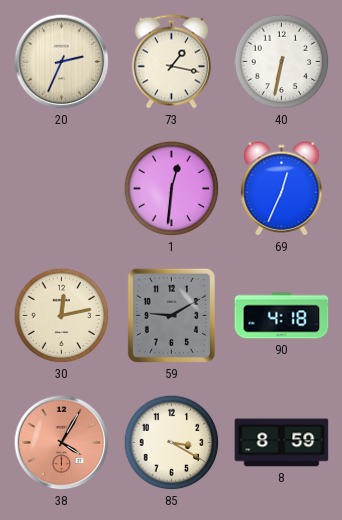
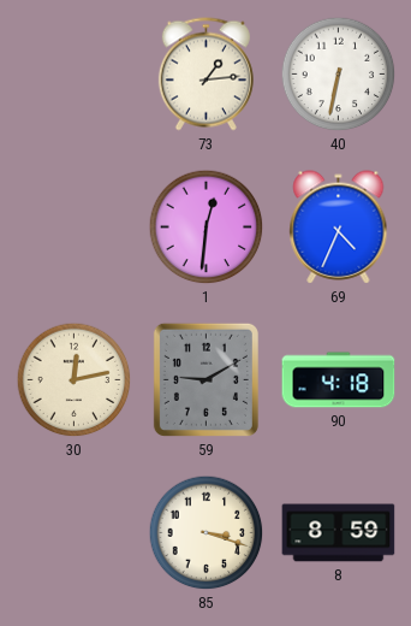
20: 2:34 -> none (62, 62)
73: 1:17 -> 1:14 (205, 75)
69: 12:34 -> 4:34 (339, 228)
38: 4:05 -> none (62, 443)
85: 3:20 -> 3:18 (207, 533)
